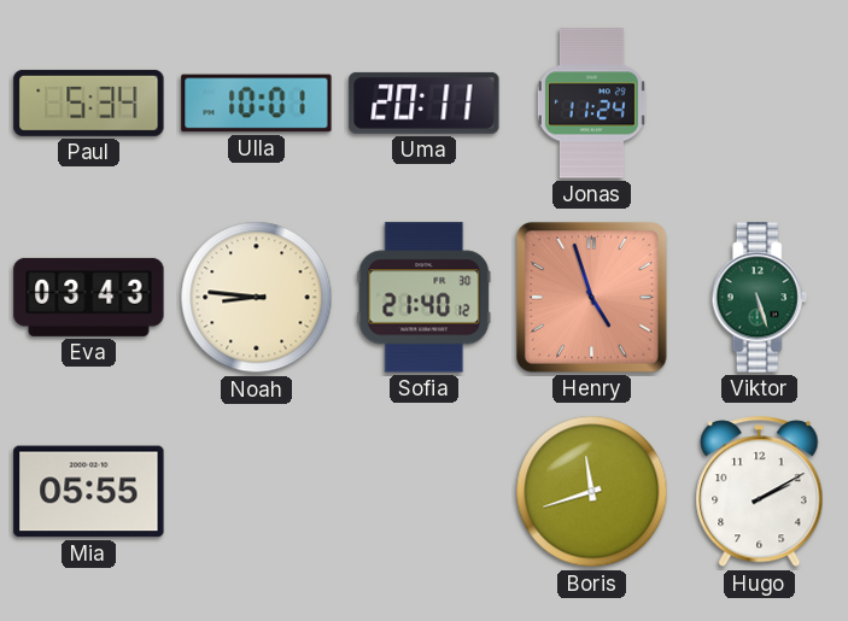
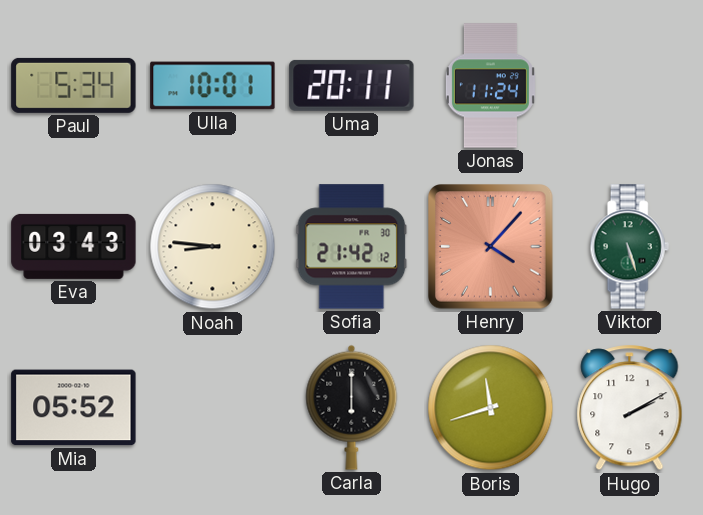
Sofia: 21:40 -> 21:42 (352, 247)
Henry: 4:57 -> 4:07 (491, 247)
Mia: 05:55 -> 05:52 (74, 408)
Carla: none -> 6:00 (352, 407)
